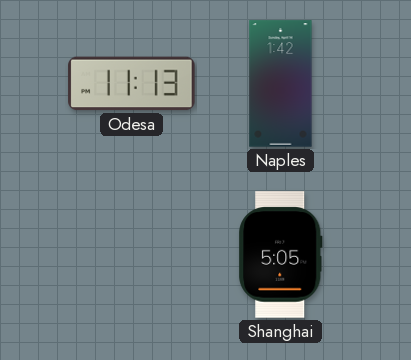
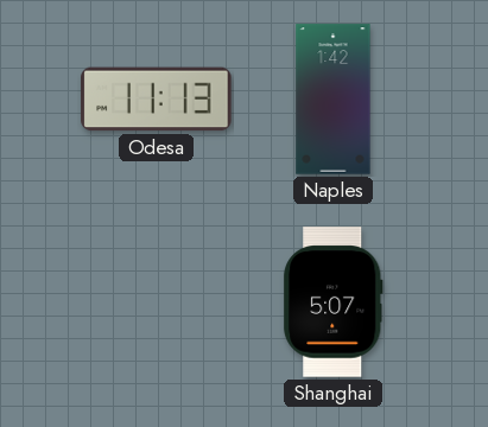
Shanghai: 5:05 -> 5:07 (334, 302)
